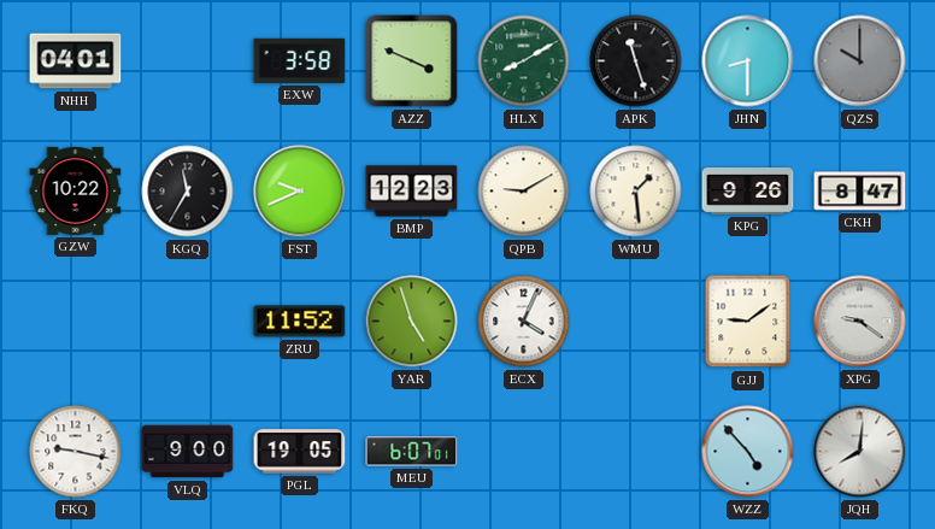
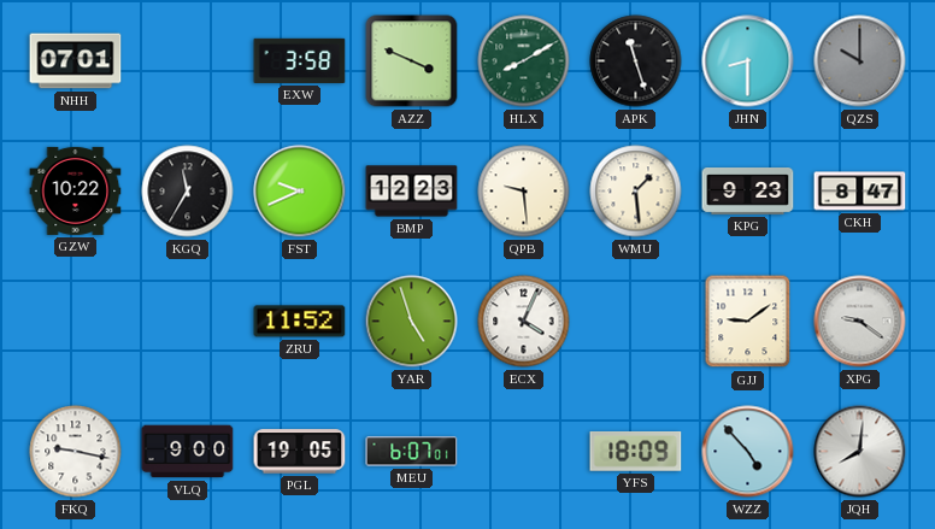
NHH: 04:01 -> 07:01 (76, 61)
QPB: 9:10 -> 9:29 (524, 192)
KPG: 9:26 -> 9:23 (748, 192)
YFS: none -> 18:09 (636, 452)
